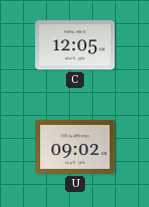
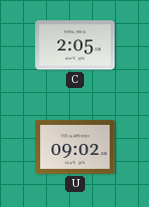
C: 12:05 -> 2:05 (75, 45)
